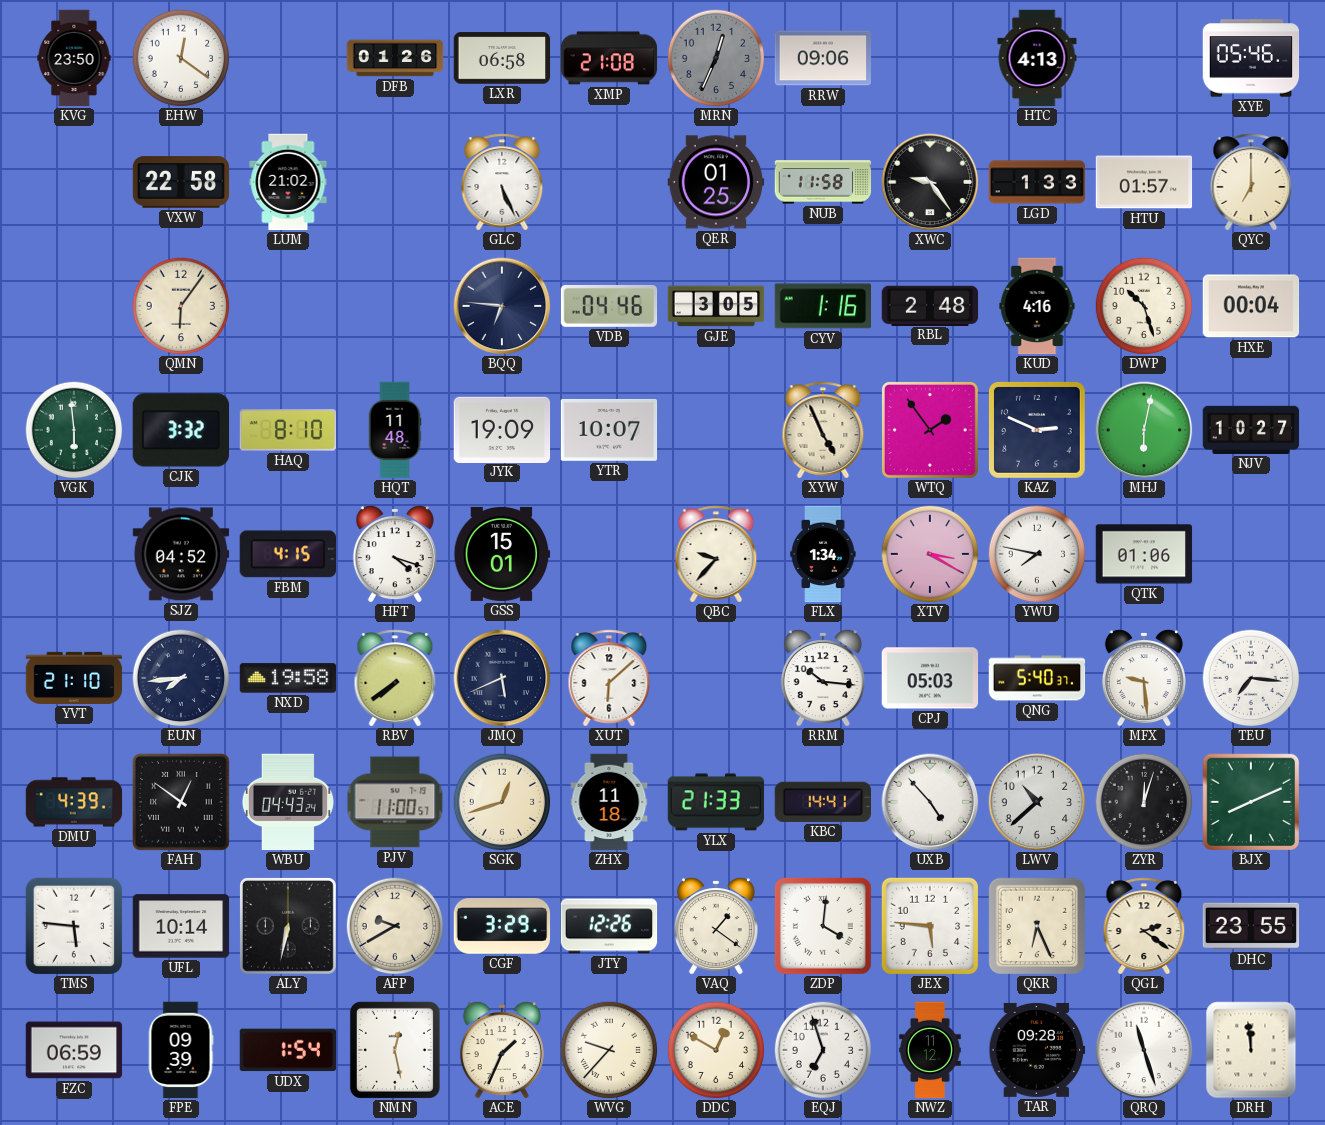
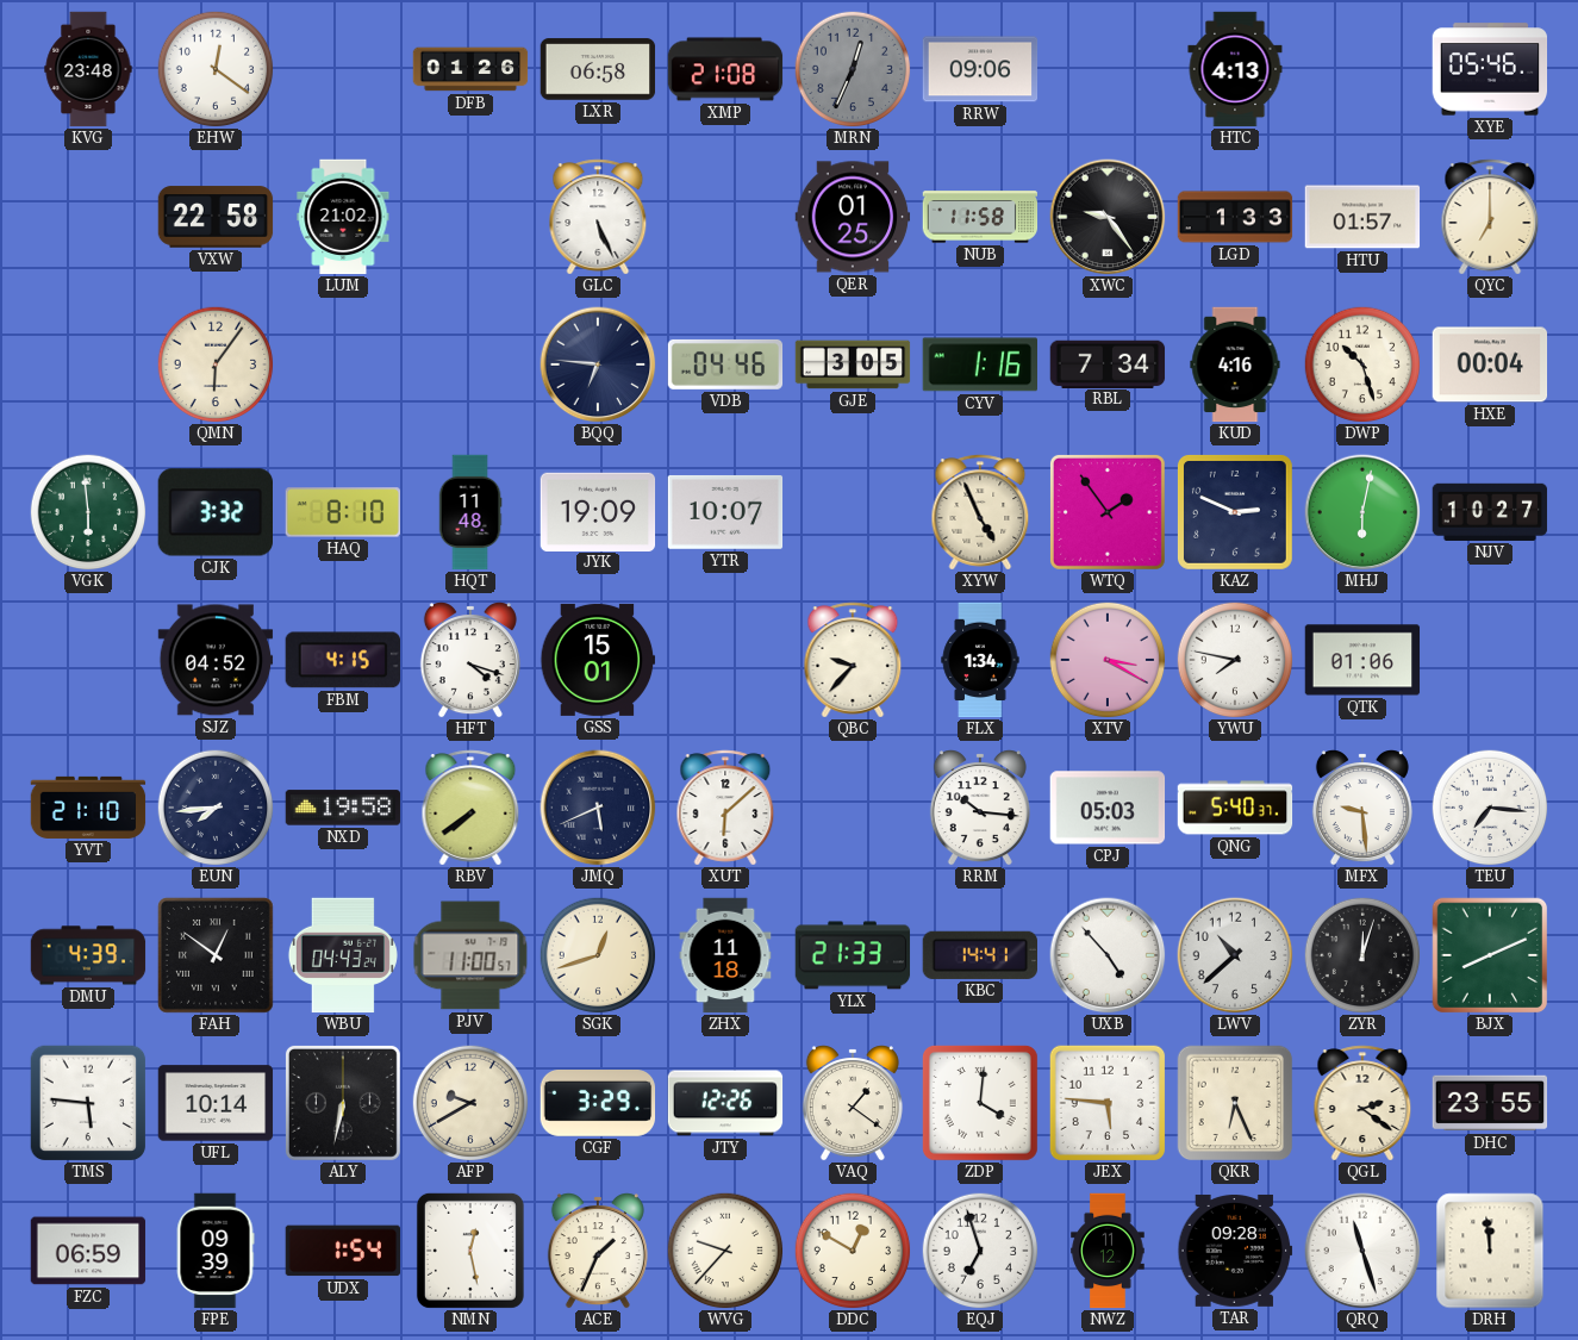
KVG: 23:50 -> 23:48 (88, 69)
RBL: 2:48 -> 7:34 (1108, 363)
